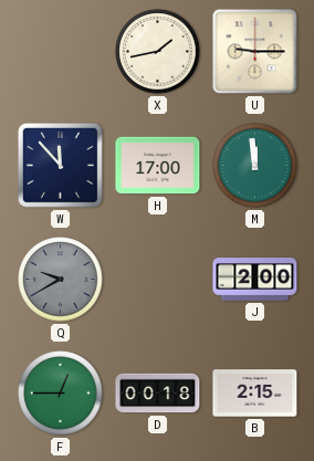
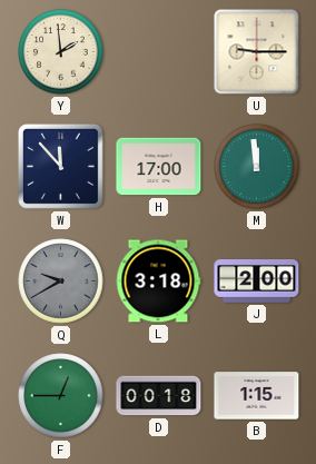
Y: none -> 1:59 (61, 52)
X: 1:43 -> none (158, 52)
L: none -> 3:18 (158, 282)
B: 2:15 -> 1:15 (257, 396)
